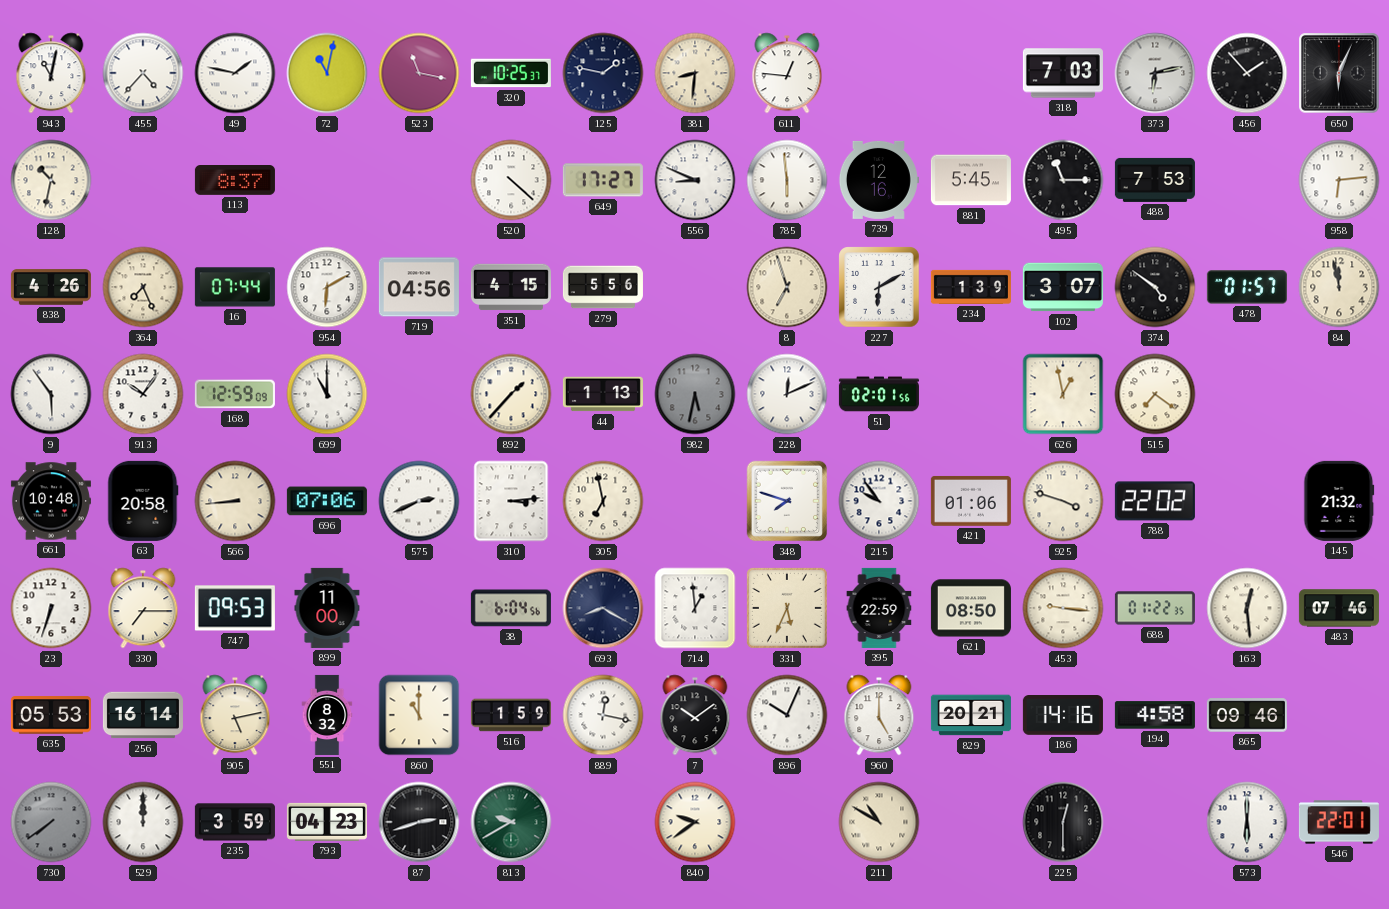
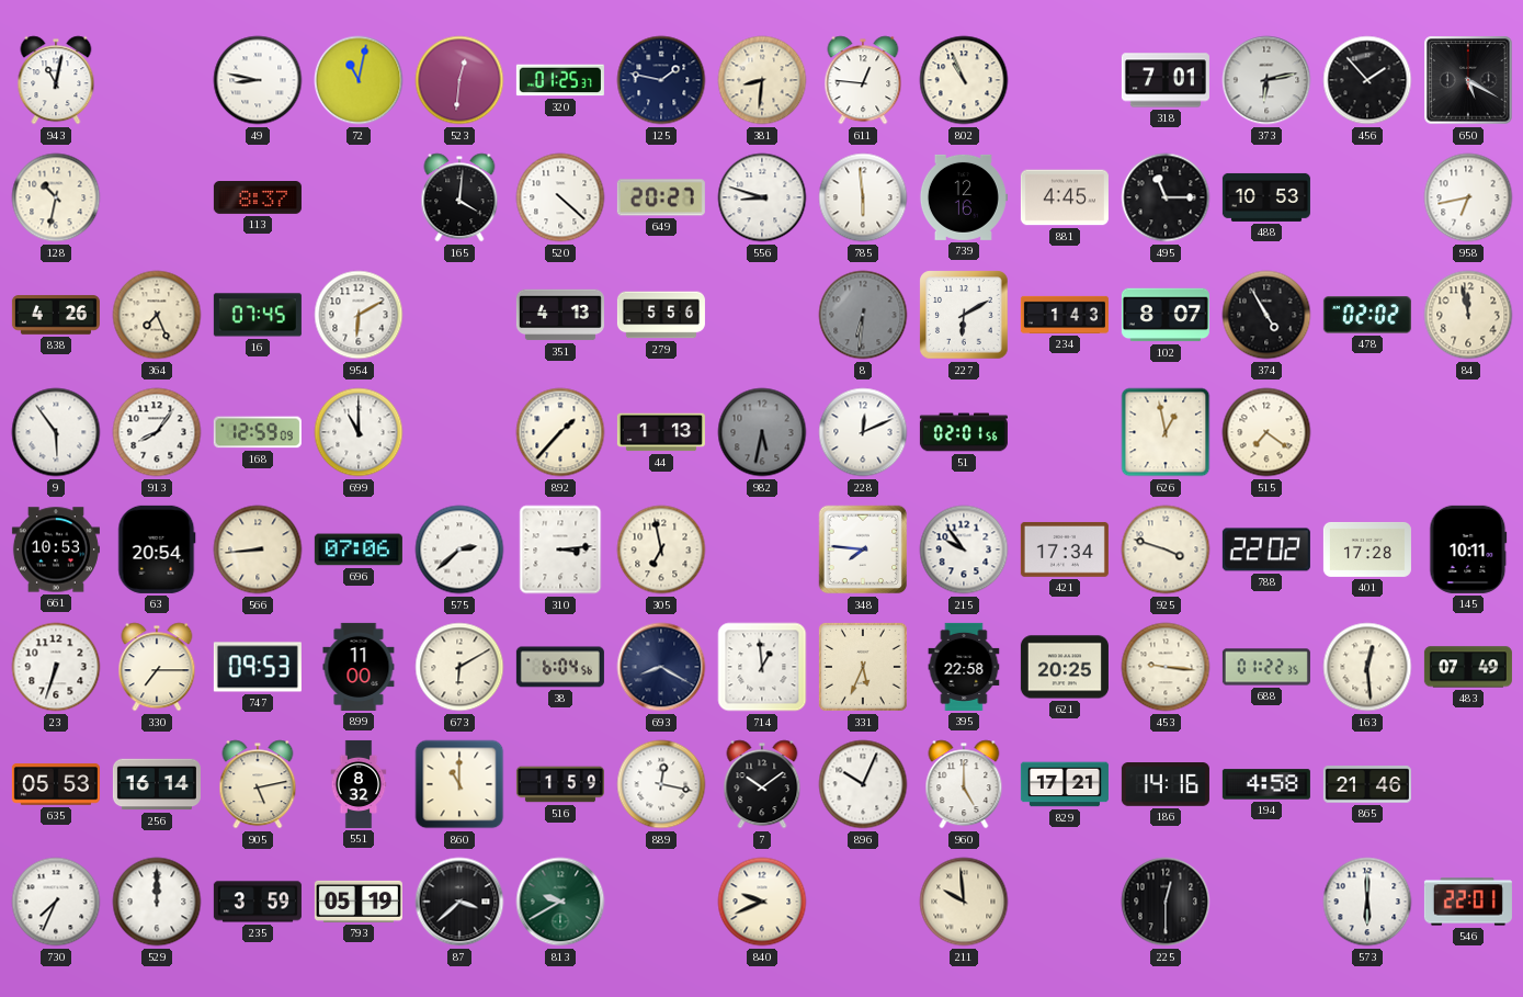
455: 4:37 -> none (143, 73)
49: 1:47 -> 8:47 (258, 80)
523: 11:17 -> 12:31 (459, 80)
320: 10:25 -> 01:25 (560, 80)
802: none -> 10:56 (964, 80)
318: 7:03 -> 7:01 (1166, 80)
650: 6:04 -> 5:20 (1468, 80)
165: none -> 4:01 (459, 197)
649: 17:27 -> 20:27 (661, 197)
556: 8:49 -> 8:48 (762, 197)
881: 5:45 -> 4:45 (1065, 197)
488: 7:53 -> 10:53 (1266, 197)
958: 6:14 -> 6:43 (1468, 197)
16: 07:44 -> 07:45 (258, 315)
719: 04:56 -> none (419, 287)
351: 4:15 -> 4:13 (560, 315)
8: 6:57 -> 6:31 (863, 315)
8 dial: cream -> grey (863, 315)
234: 1:39 -> 1:43 (1065, 315)
102: 3:07 -> 8:07 (1166, 315)
374: 4:51 -> 4:55 (1266, 315)
478: 01:57 -> 02:02 (1367, 315)
913: 10:06 -> 8:06 (157, 432)
661: 10:48 -> 10:53 (56, 550)
63: 20:58 -> 20:54 (157, 550)
575: 2:41 -> 2:38 (459, 550)
348: 7:48 -> 7:46 (863, 550)
421: 01:06 -> 17:34 (1065, 550)
401: none -> 17:28 (1367, 550)
145: 21:32 -> 10:11 (1468, 550)
673: none -> 6:10 (459, 667)
395: 22:59 -> 22:58 (964, 667)
621: 08:50 -> 20:25 (1065, 667)
483: 07:46 -> 07:49 (1468, 667)
829: 20:21 -> 17:21 (1065, 784)
865: 09:46 -> 21:46 (1367, 784)
730: 7:39 -> 7:34 (56, 902)
730 dial: grey -> white (56, 902)
793: 04:23 -> 05:19 (359, 902)
87: 2:42 -> 3:38 (459, 902)
840: 9:39 -> 9:41 (762, 902)
211: 10:50 -> 9:59 (964, 902)
